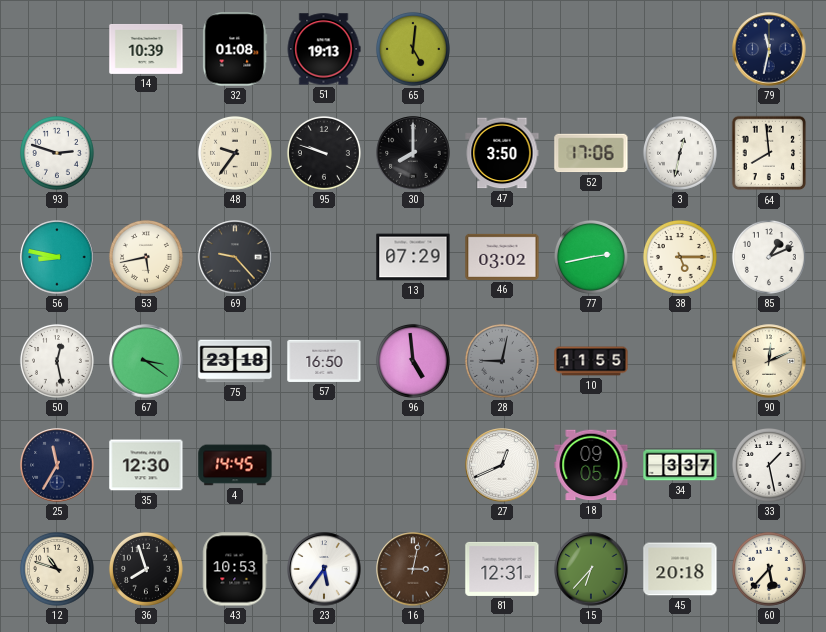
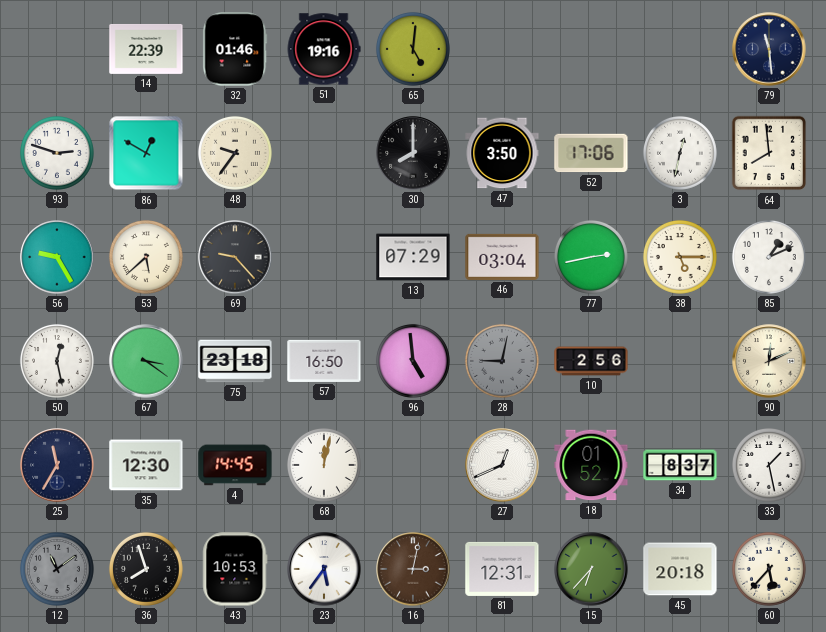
14: 10:39 -> 22:39 (146, 49)
32: 01:08 -> 01:46 (235, 49)
51: 19:13 -> 19:16 (324, 49)
79: 11:32 -> 11:29 (769, 49)
86: none -> 12:50 (146, 153)
95: 9:48 -> none (324, 153)
56: 8:47 -> 9:25 (57, 257)
53: 5:43 -> 5:38 (146, 257)
46: 03:02 -> 03:04 (502, 257)
10: 11:55 -> 2:56 (591, 361)
68: none -> 12:02 (324, 465)
18: 09:05 -> 01:52 (591, 465)
34: 3:37 -> 8:37 (680, 465)
12: 10:48 -> 11:09 (57, 569)
12 dial: cream -> grey (57, 569)
